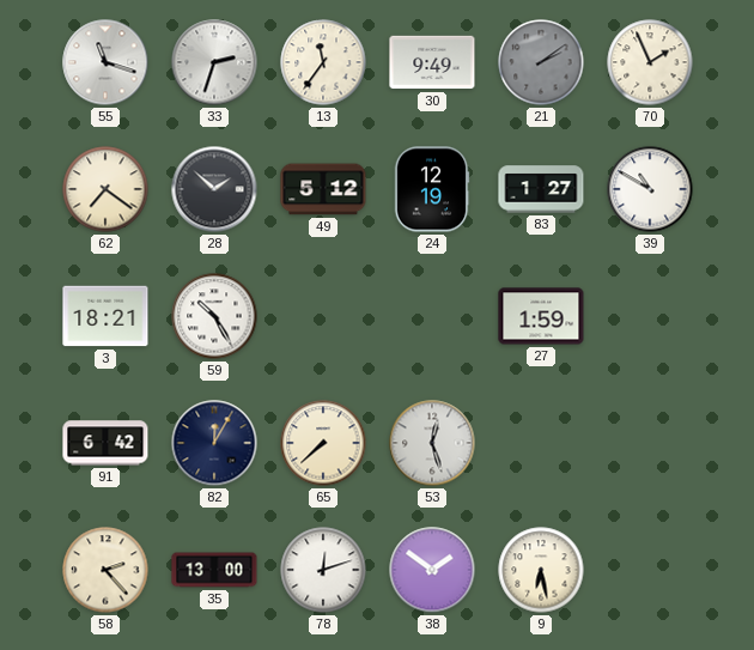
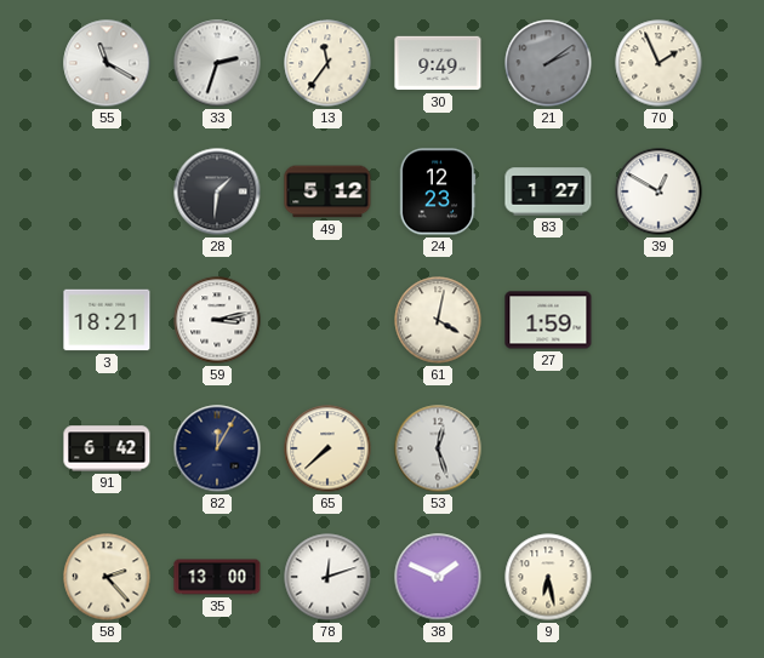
55: 11:18 -> 11:20 (107, 63)
62: 7:21 -> none (105, 189)
28: 1:52 -> 1:31 (217, 191)
24: 12:19 -> 12:23 (438, 191)
39: 10:50 -> 12:50 (658, 191)
59: 10:25 -> 3:13 (217, 320)
61: none -> 4:02 (438, 320)
38: 1:51 -> 1:49 (438, 577)
